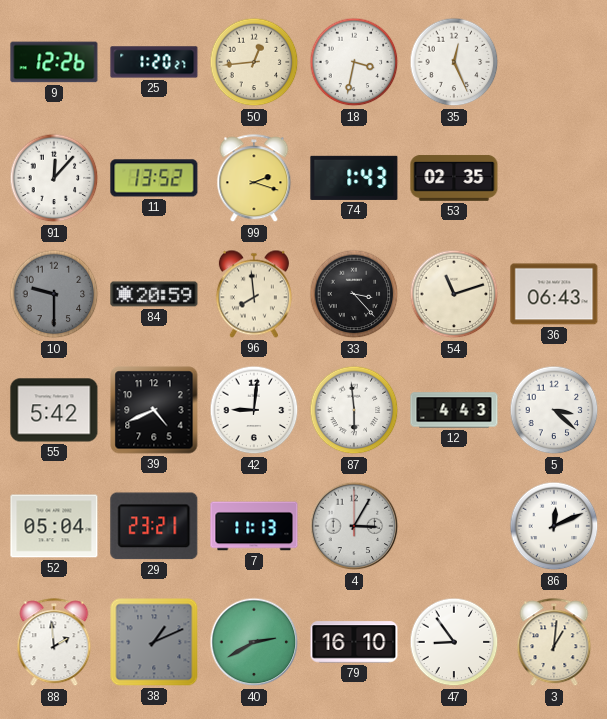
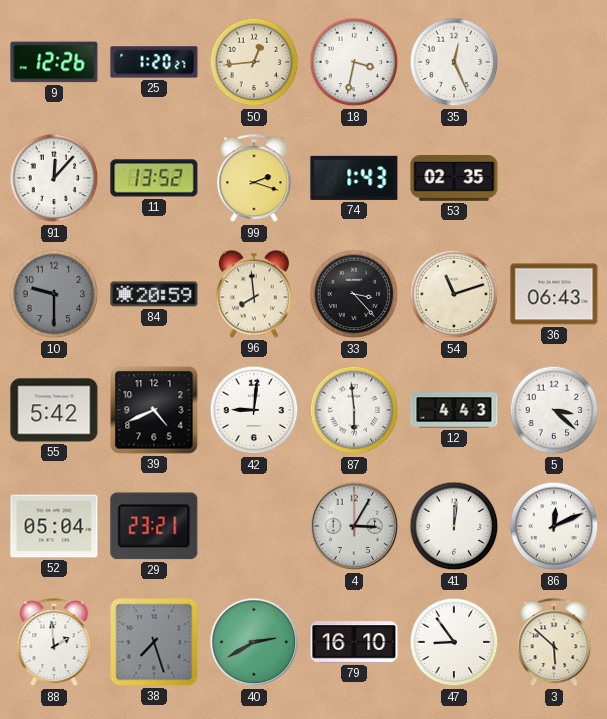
7: 11:13 -> none (254, 526)
41: none -> 12:01 (454, 526)
38: 1:11 -> 7:27 (154, 642)
3: 1:01 -> 5:52 (554, 643)
